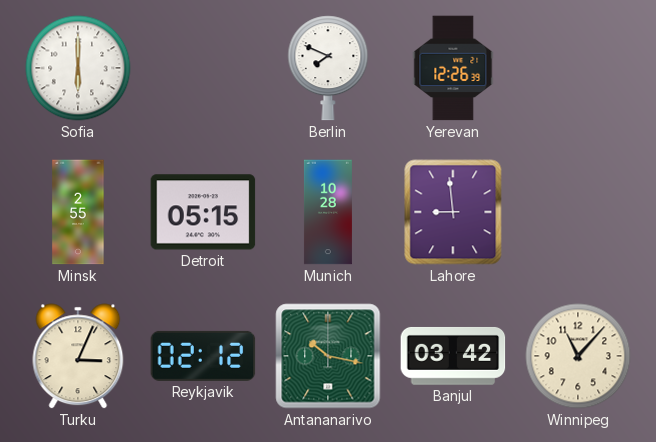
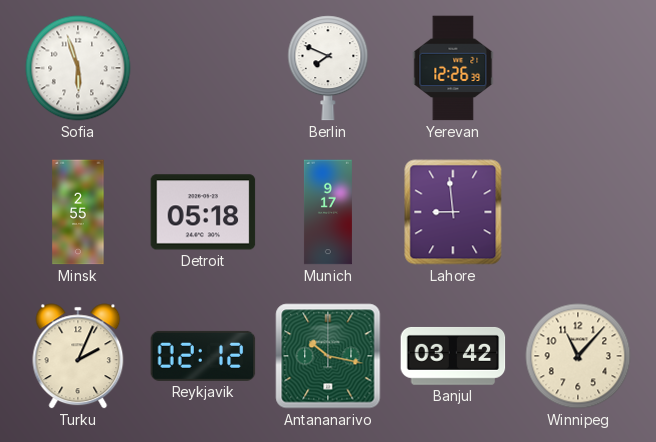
Sofia: 6:00 -> 5:57 (78, 68)
Detroit: 05:15 -> 05:18 (203, 212)
Munich: 10:28 -> 9:17 (328, 212)
Turku: 3:04 -> 2:04 (78, 356)
